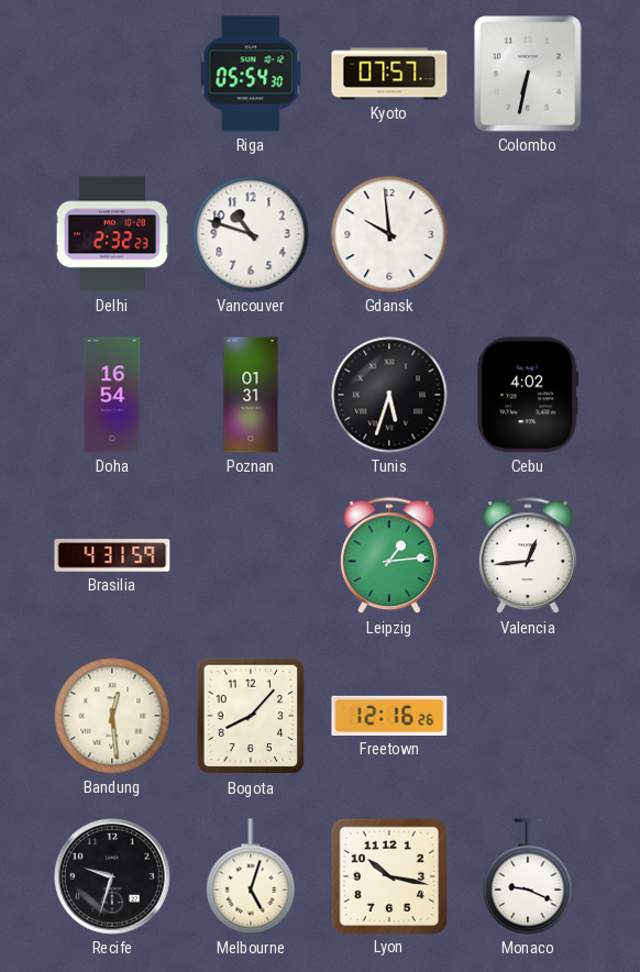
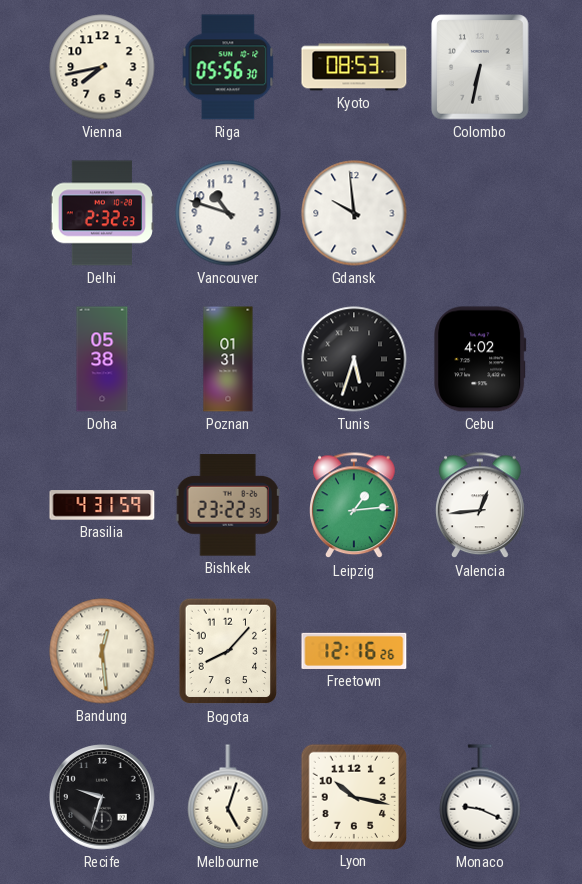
Vienna: none -> 7:43 (102, 67)
Riga: 05:54 -> 05:56 (228, 67)
Kyoto: 07:57 -> 08:53 (354, 67)
Doha: 16:54 -> 05:38 (102, 359)
Bishkek: none -> 23:22 (228, 505)
